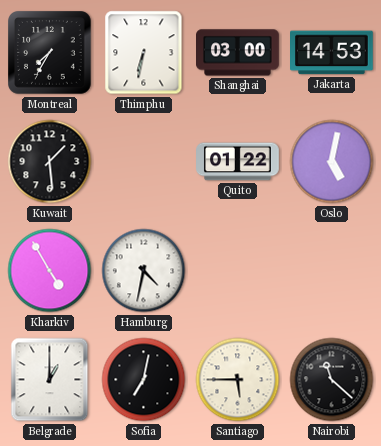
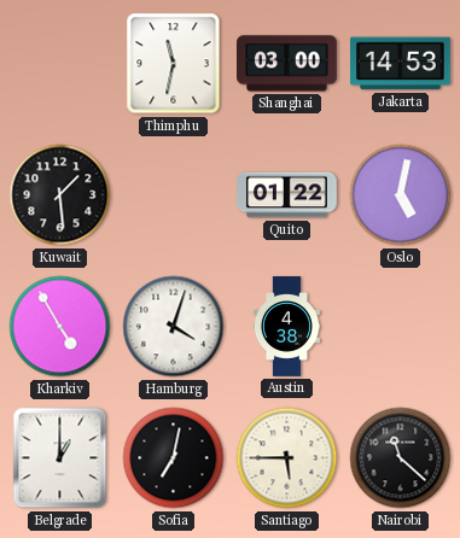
Montreal: 7:35 -> none (50, 53)
Thimphu: 6:32 -> 11:32 (174, 64)
Hamburg: 4:32 -> 4:03 (174, 327)
Austin: none -> 4:38 (286, 327)
